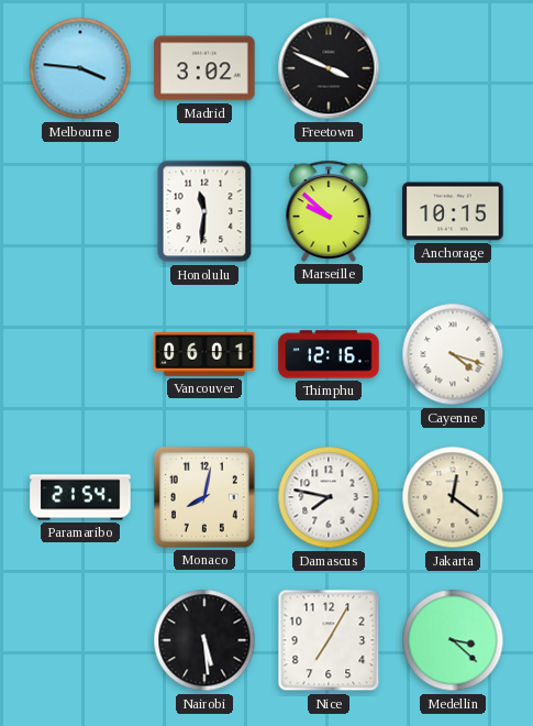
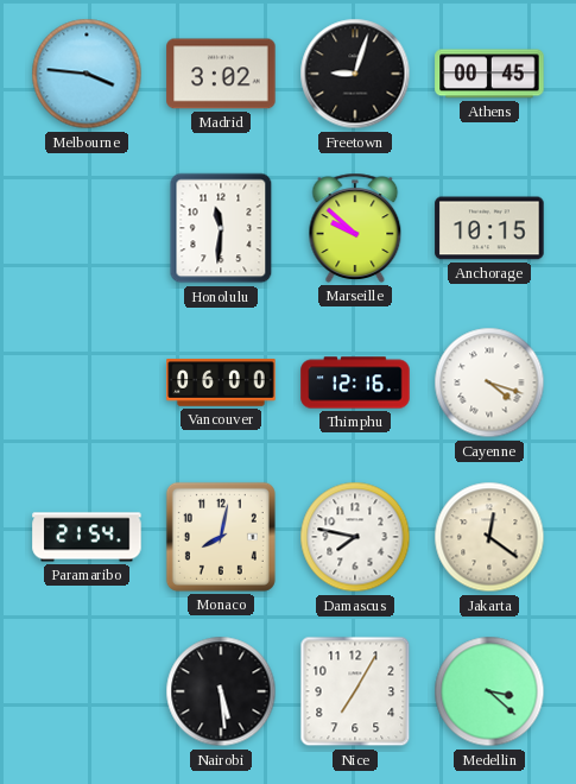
Freetown: 3:49 -> 9:03 (355, 74)
Athens: none -> 00:45 (489, 74)
Vancouver: 06:01 -> 06:00 (221, 384)
